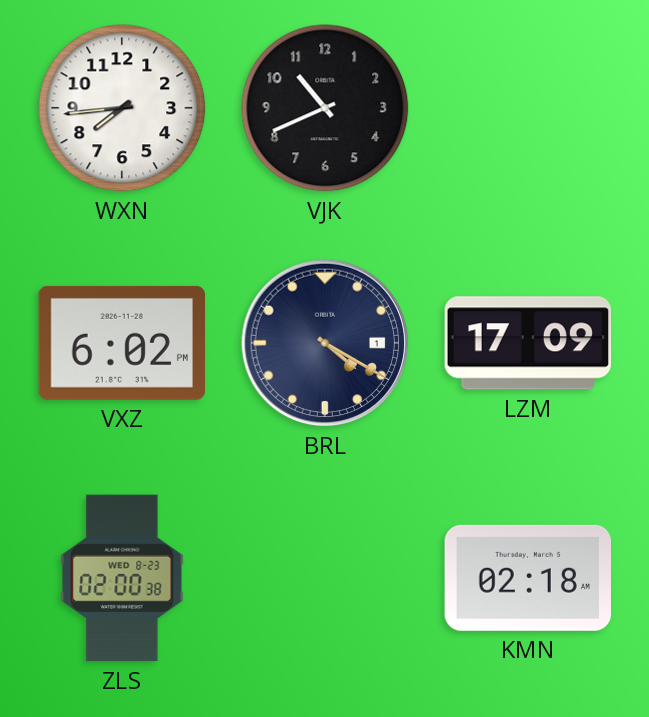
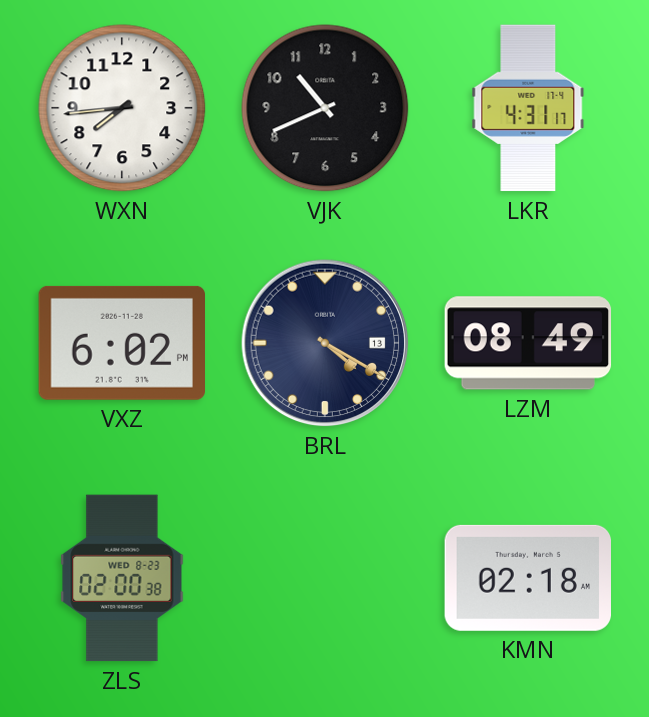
LKR: none -> 4:31 (528, 108)
BRL date: 1 -> 13 (325, 343)
LZM: 17:09 -> 08:49 (528, 343)
